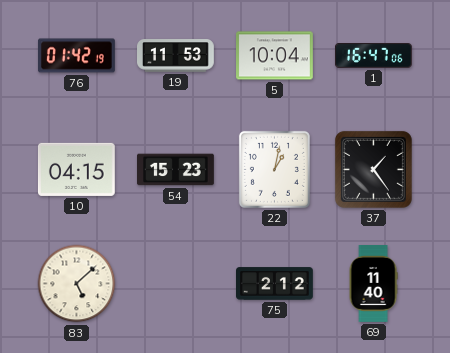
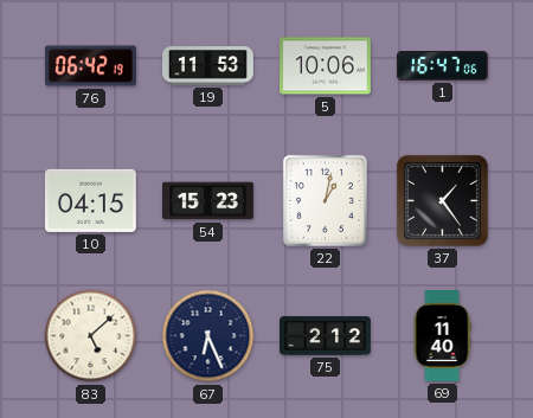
76: 01:42 -> 06:42 (91, 66)
5: 10:04 -> 10:06 (326, 66)
67: none -> 6:26 (208, 336)
